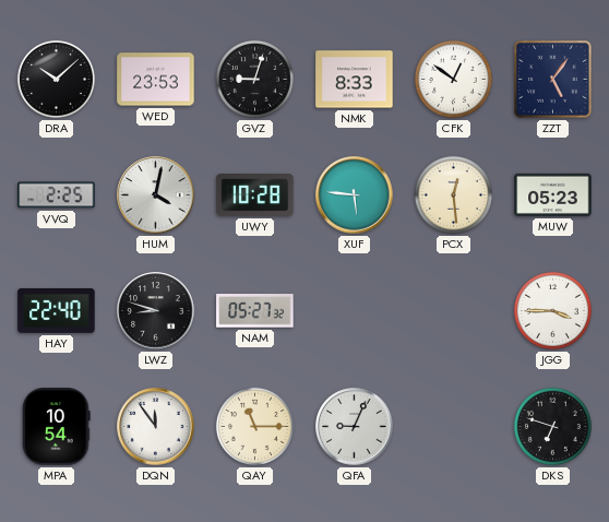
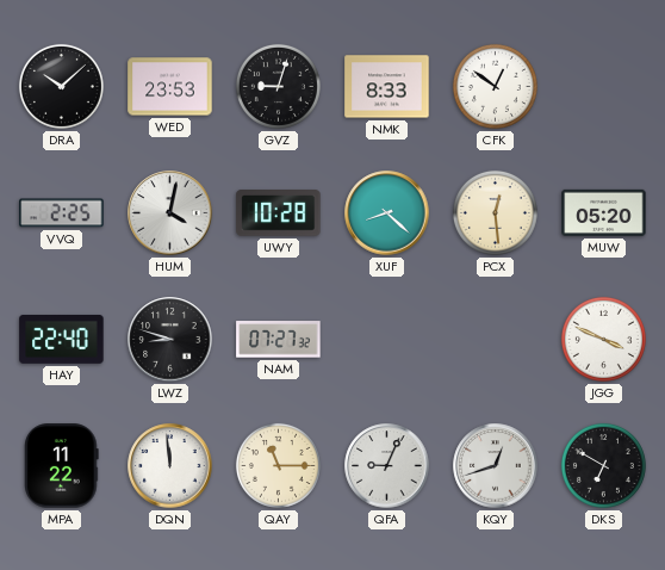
ZZT: 5:06 -> none (553, 80)
XUF: 5:46 -> 8:22 (387, 213)
MUW: 05:23 -> 05:20 (604, 212)
NAM: 05:27 -> 07:27 (279, 340)
JGG: 3:45 -> 3:49 (603, 339)
MPA: 10:54 -> 11:22 (62, 466)
DQN: 11:54 -> 11:59 (170, 466)
KQY: none -> 12:42 (496, 466)
DKS: 6:48 -> 6:50 (603, 465)
